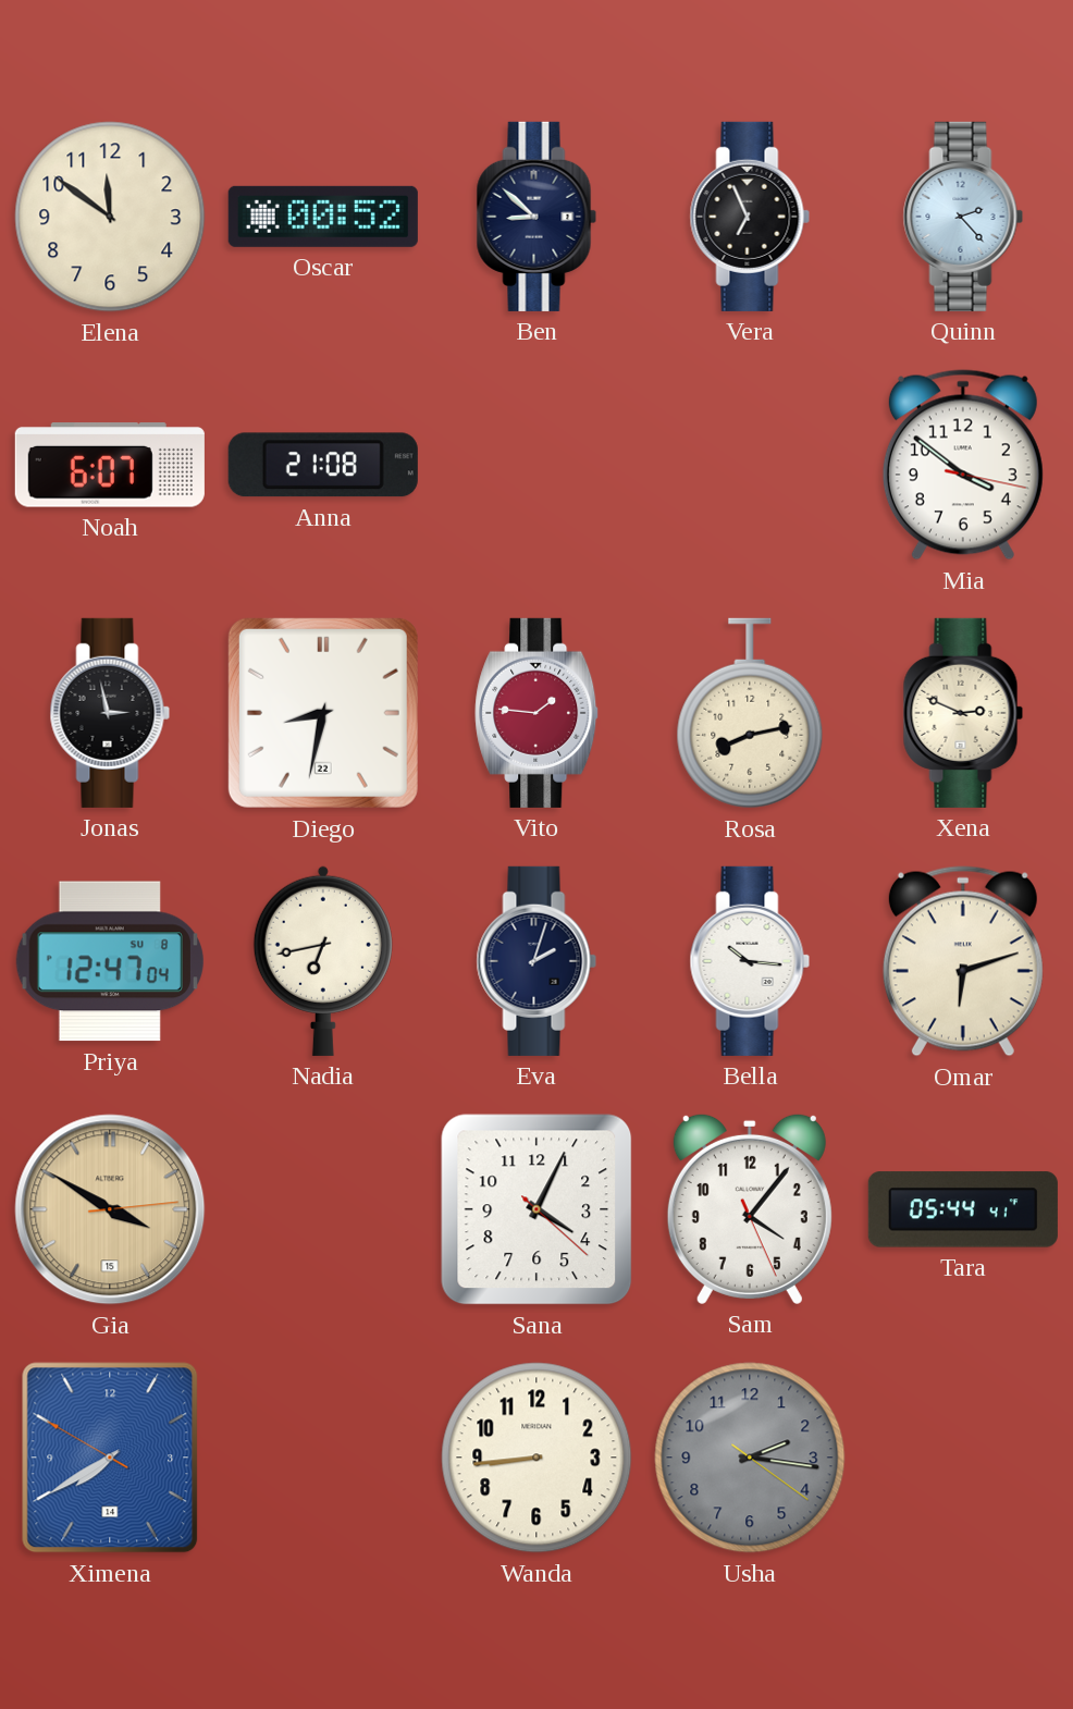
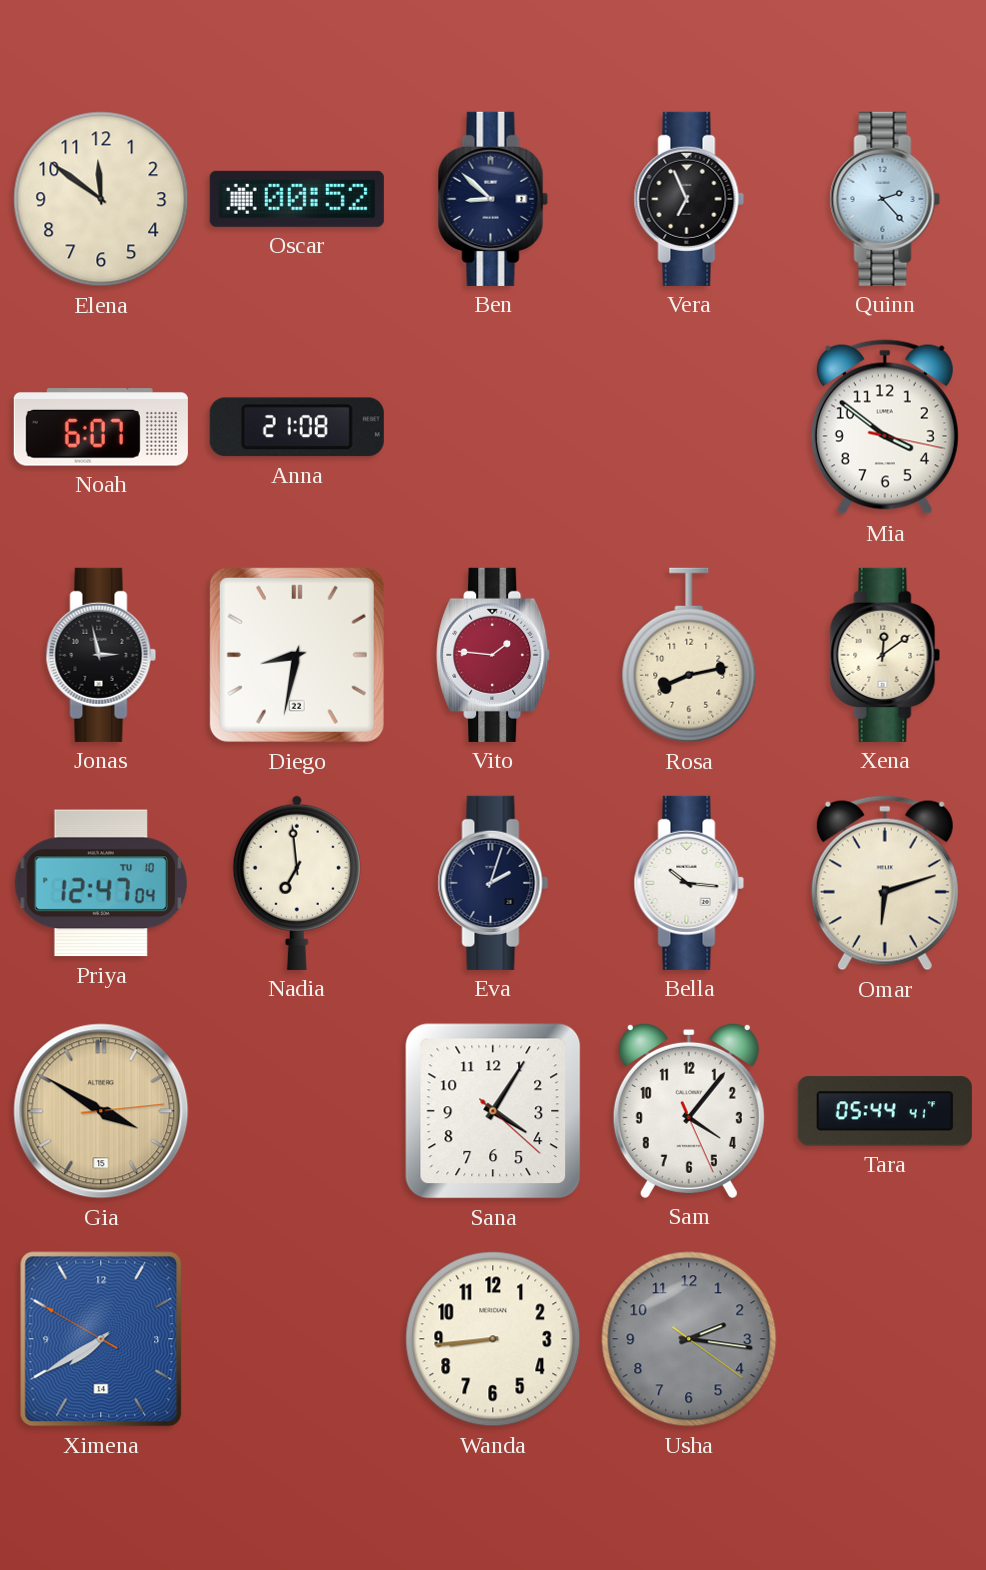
Xena: 2:49 -> 12:09 (885, 655)
Priya date: SU 8 -> TU 10 (101, 883)
Nadia: 6:43 -> 6:59 (297, 883)
Sana: 4:04 -> 4:05 (493, 1111)
